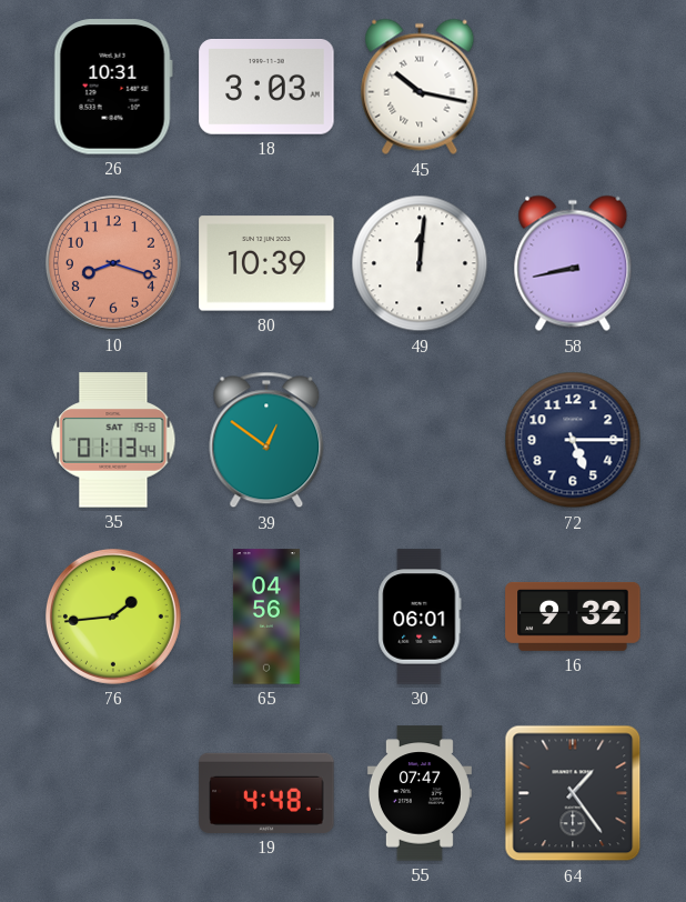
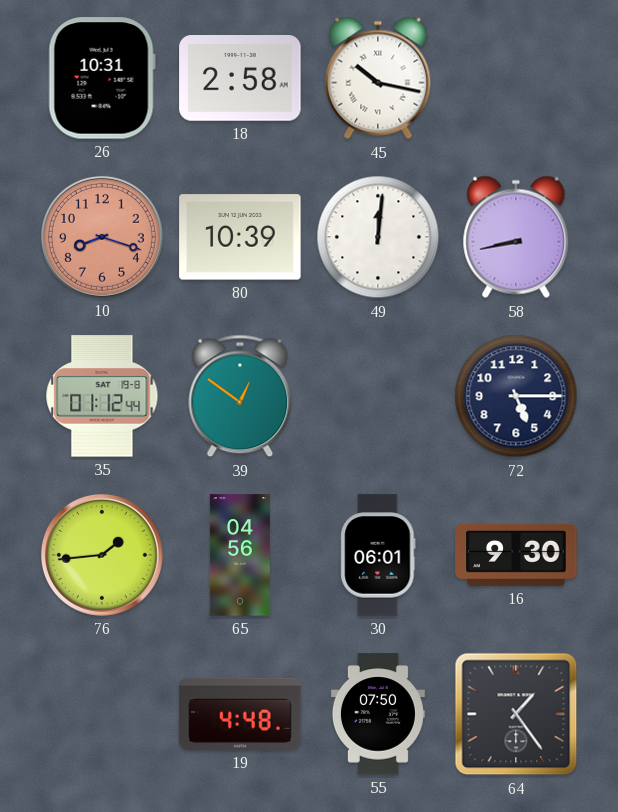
18: 3:03 -> 2:58 (240, 79)
35: 01:13 -> 01:12 (102, 396)
16: 9:32 -> 9:30 (516, 555)
55: 07:47 -> 07:50 (378, 714)
